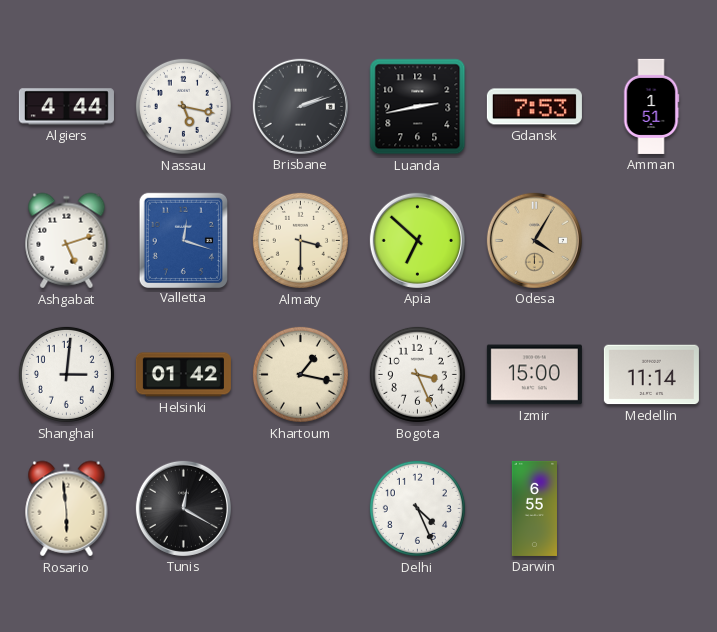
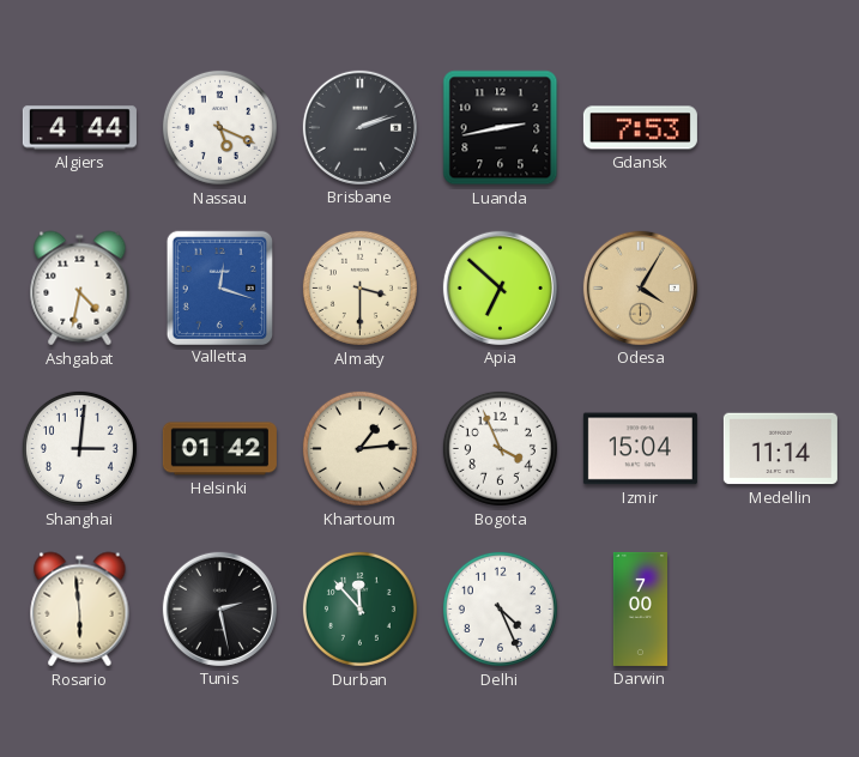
Nassau: 5:17 -> 5:19 (219, 127)
Amman: 1:51 -> none (651, 106)
Ashgabat: 5:12 -> 4:32 (80, 289)
Khartoum: 1:17 -> 1:14 (359, 448)
Bogota: 3:26 -> 3:56 (500, 448)
Izmir: 15:00 -> 15:04 (640, 449)
Tunis: 12:20 -> 2:28 (219, 608)
Durban: none -> 11:53 (359, 608)
Darwin: 6:55 -> 7:00 (640, 608)
